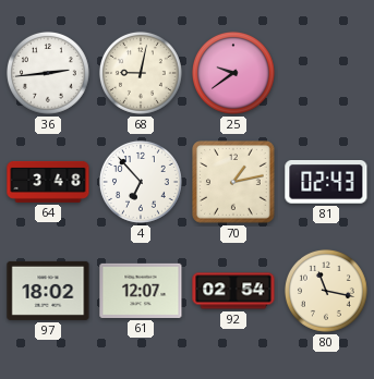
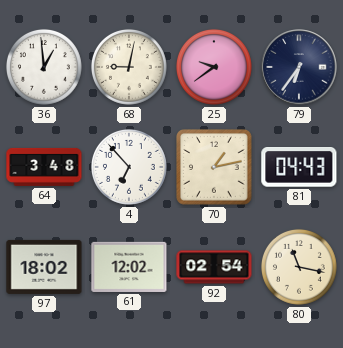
36: 2:44 -> 12:59 (44, 67)
79: none -> 6:36 (299, 67)
81: 02:43 -> 04:43 (299, 168)
61: 12:07 -> 12:02 (129, 267)
